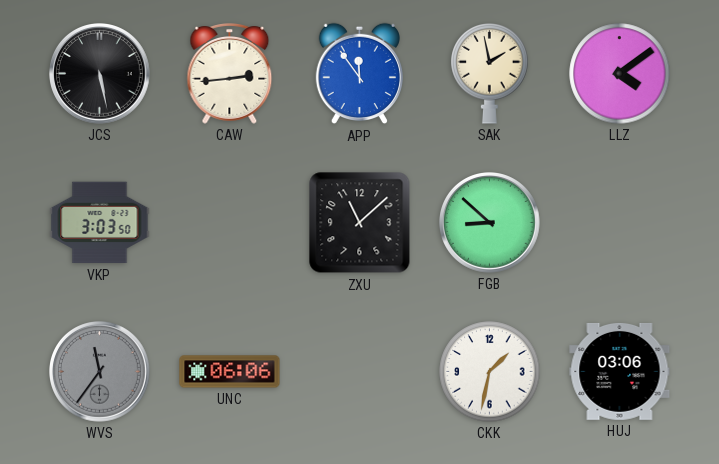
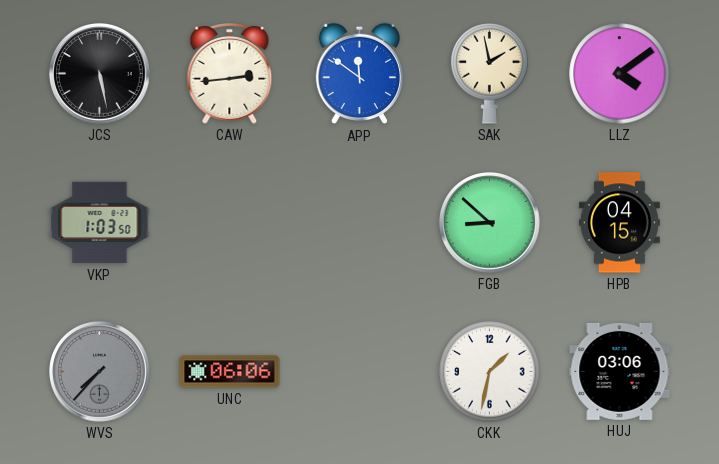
APP: 11:54 -> 11:51 (359, 74)
VKP: 3:03 -> 1:03 (100, 223)
ZXU: 11:08 -> none (360, 223)
HPB: none -> 04:15 (619, 223)
WVS: 11:36 -> 7:37 (100, 372)
